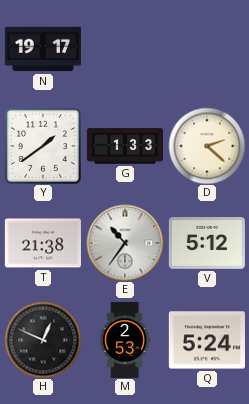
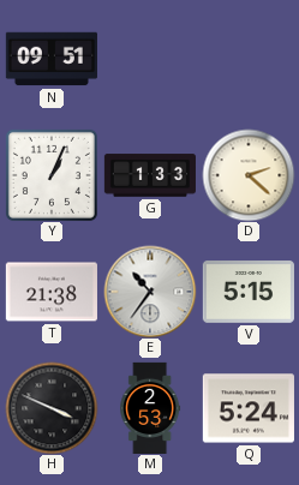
N: 19:17 -> 09:51 (52, 59)
Y: 1:39 -> 1:04 (52, 175)
V: 5:12 -> 5:15 (249, 293)
H: 12:49 -> 3:49 (52, 408)
